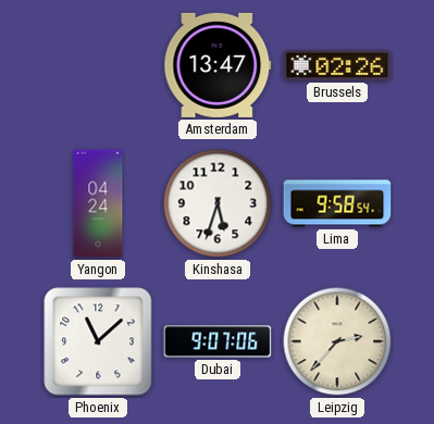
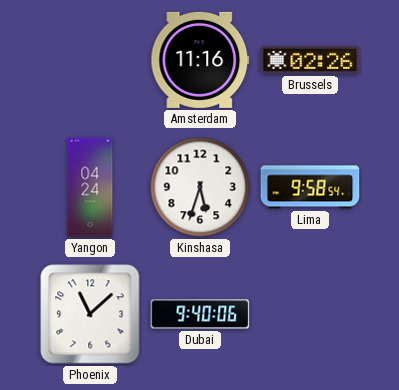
Amsterdam: 13:47 -> 11:16 (200, 60)
Dubai: 9:07 -> 9:40 (200, 314)
Leipzig: 2:37 -> none (337, 341)
